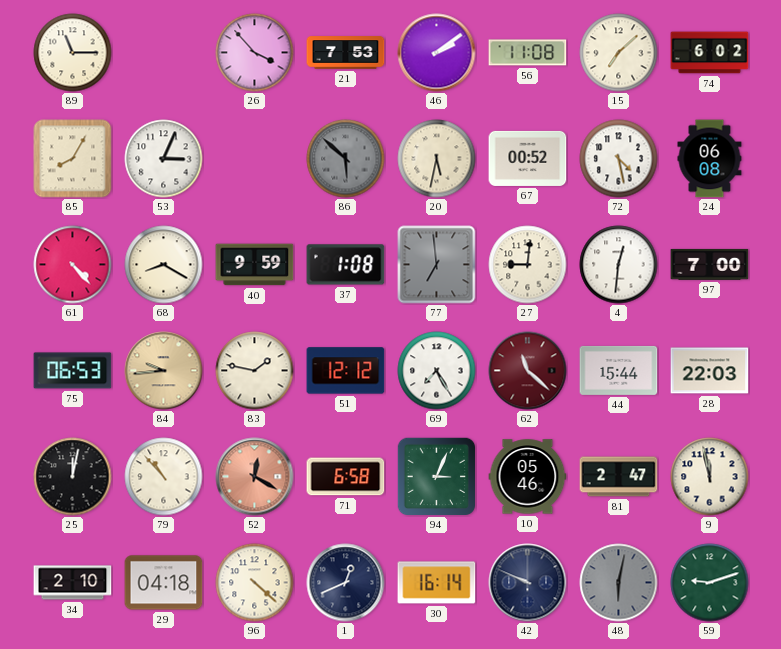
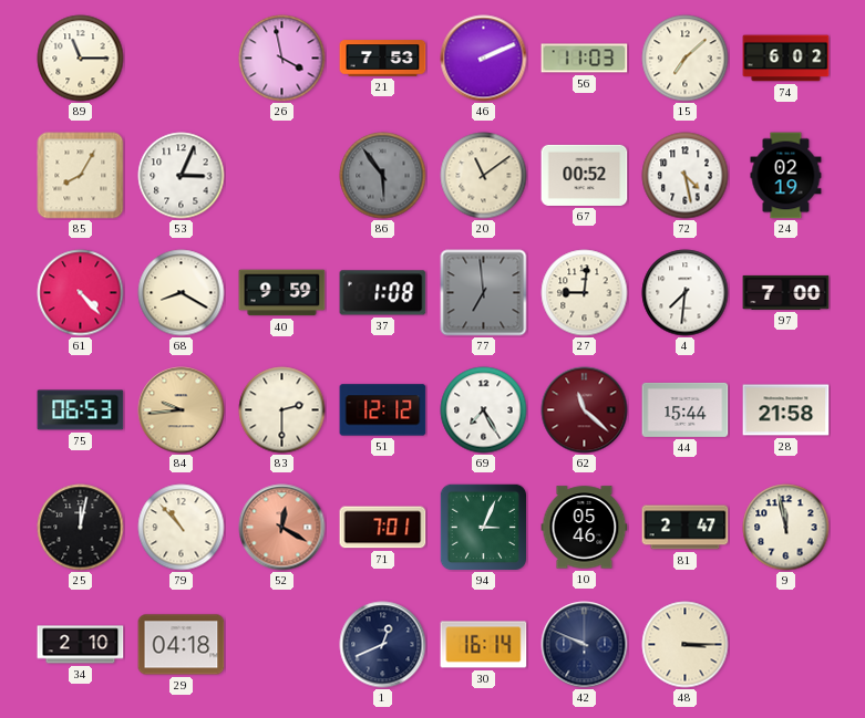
26: 3:53 -> 3:58 (282, 59)
46: 2:09 -> 2:11 (484, 59)
56: 11:08 -> 11:03 (585, 59)
86: 5:52 -> 5:54 (383, 176)
20: 5:32 -> 11:09 (484, 176)
24: 06:08 -> 02:19 (786, 176)
4: 12:31 -> 7:31 (686, 293)
83: 1:47 -> 2:30 (282, 410)
28: 22:03 -> 21:58 (786, 410)
71: 6:58 -> 7:01 (383, 528)
96: 4:22 -> none (255, 583)
48: 6:02 -> 3:15 (686, 645)
48 dial: grey -> cream (686, 645)
59: 9:12 -> none (710, 583)
